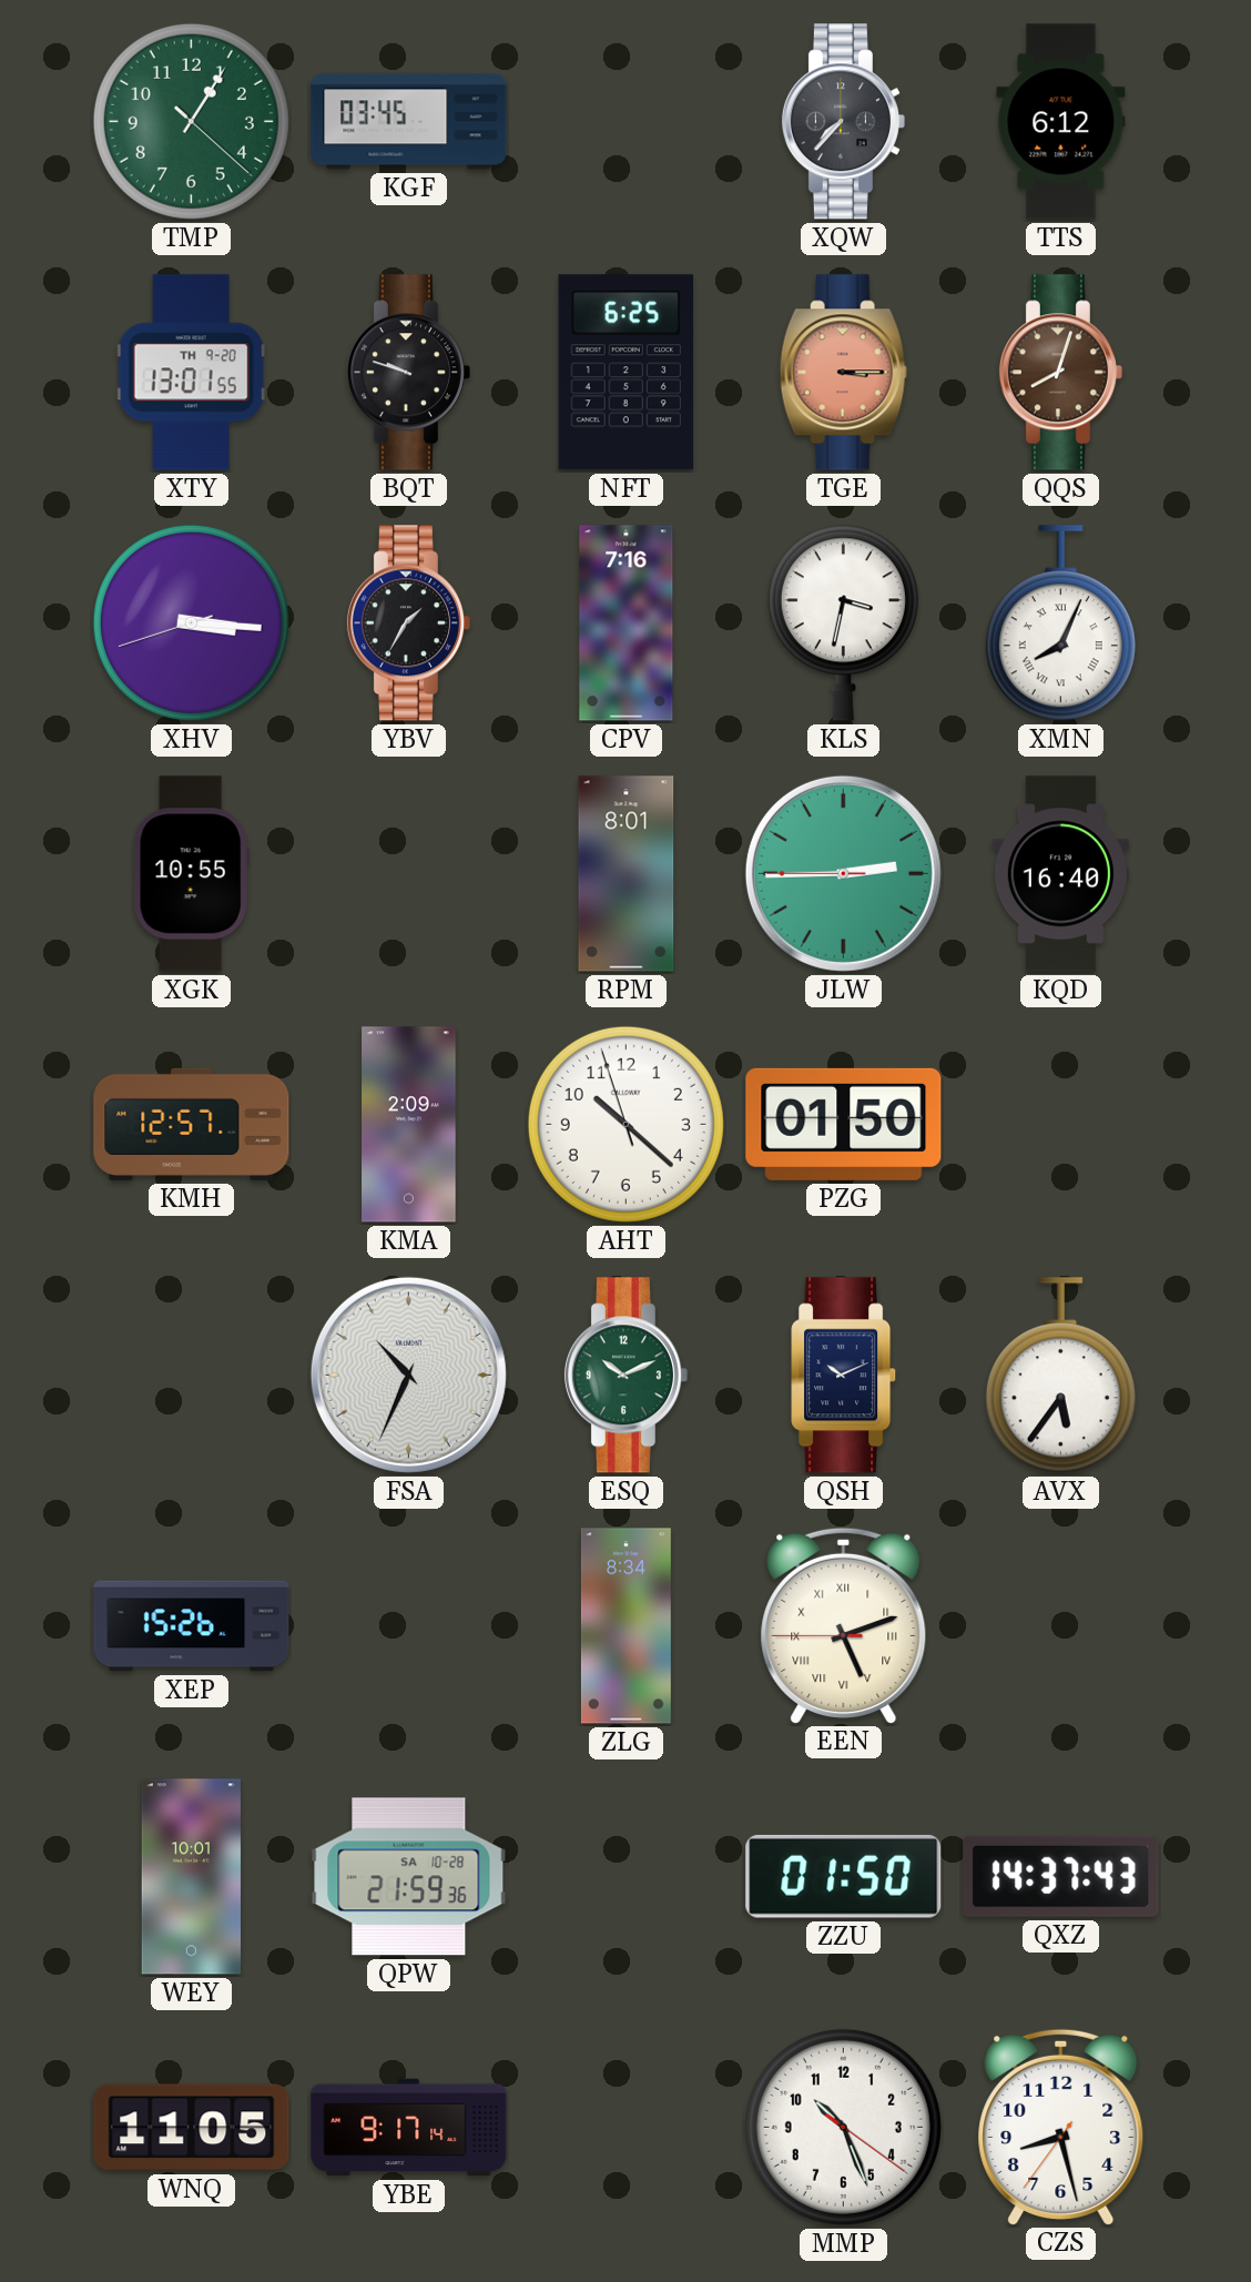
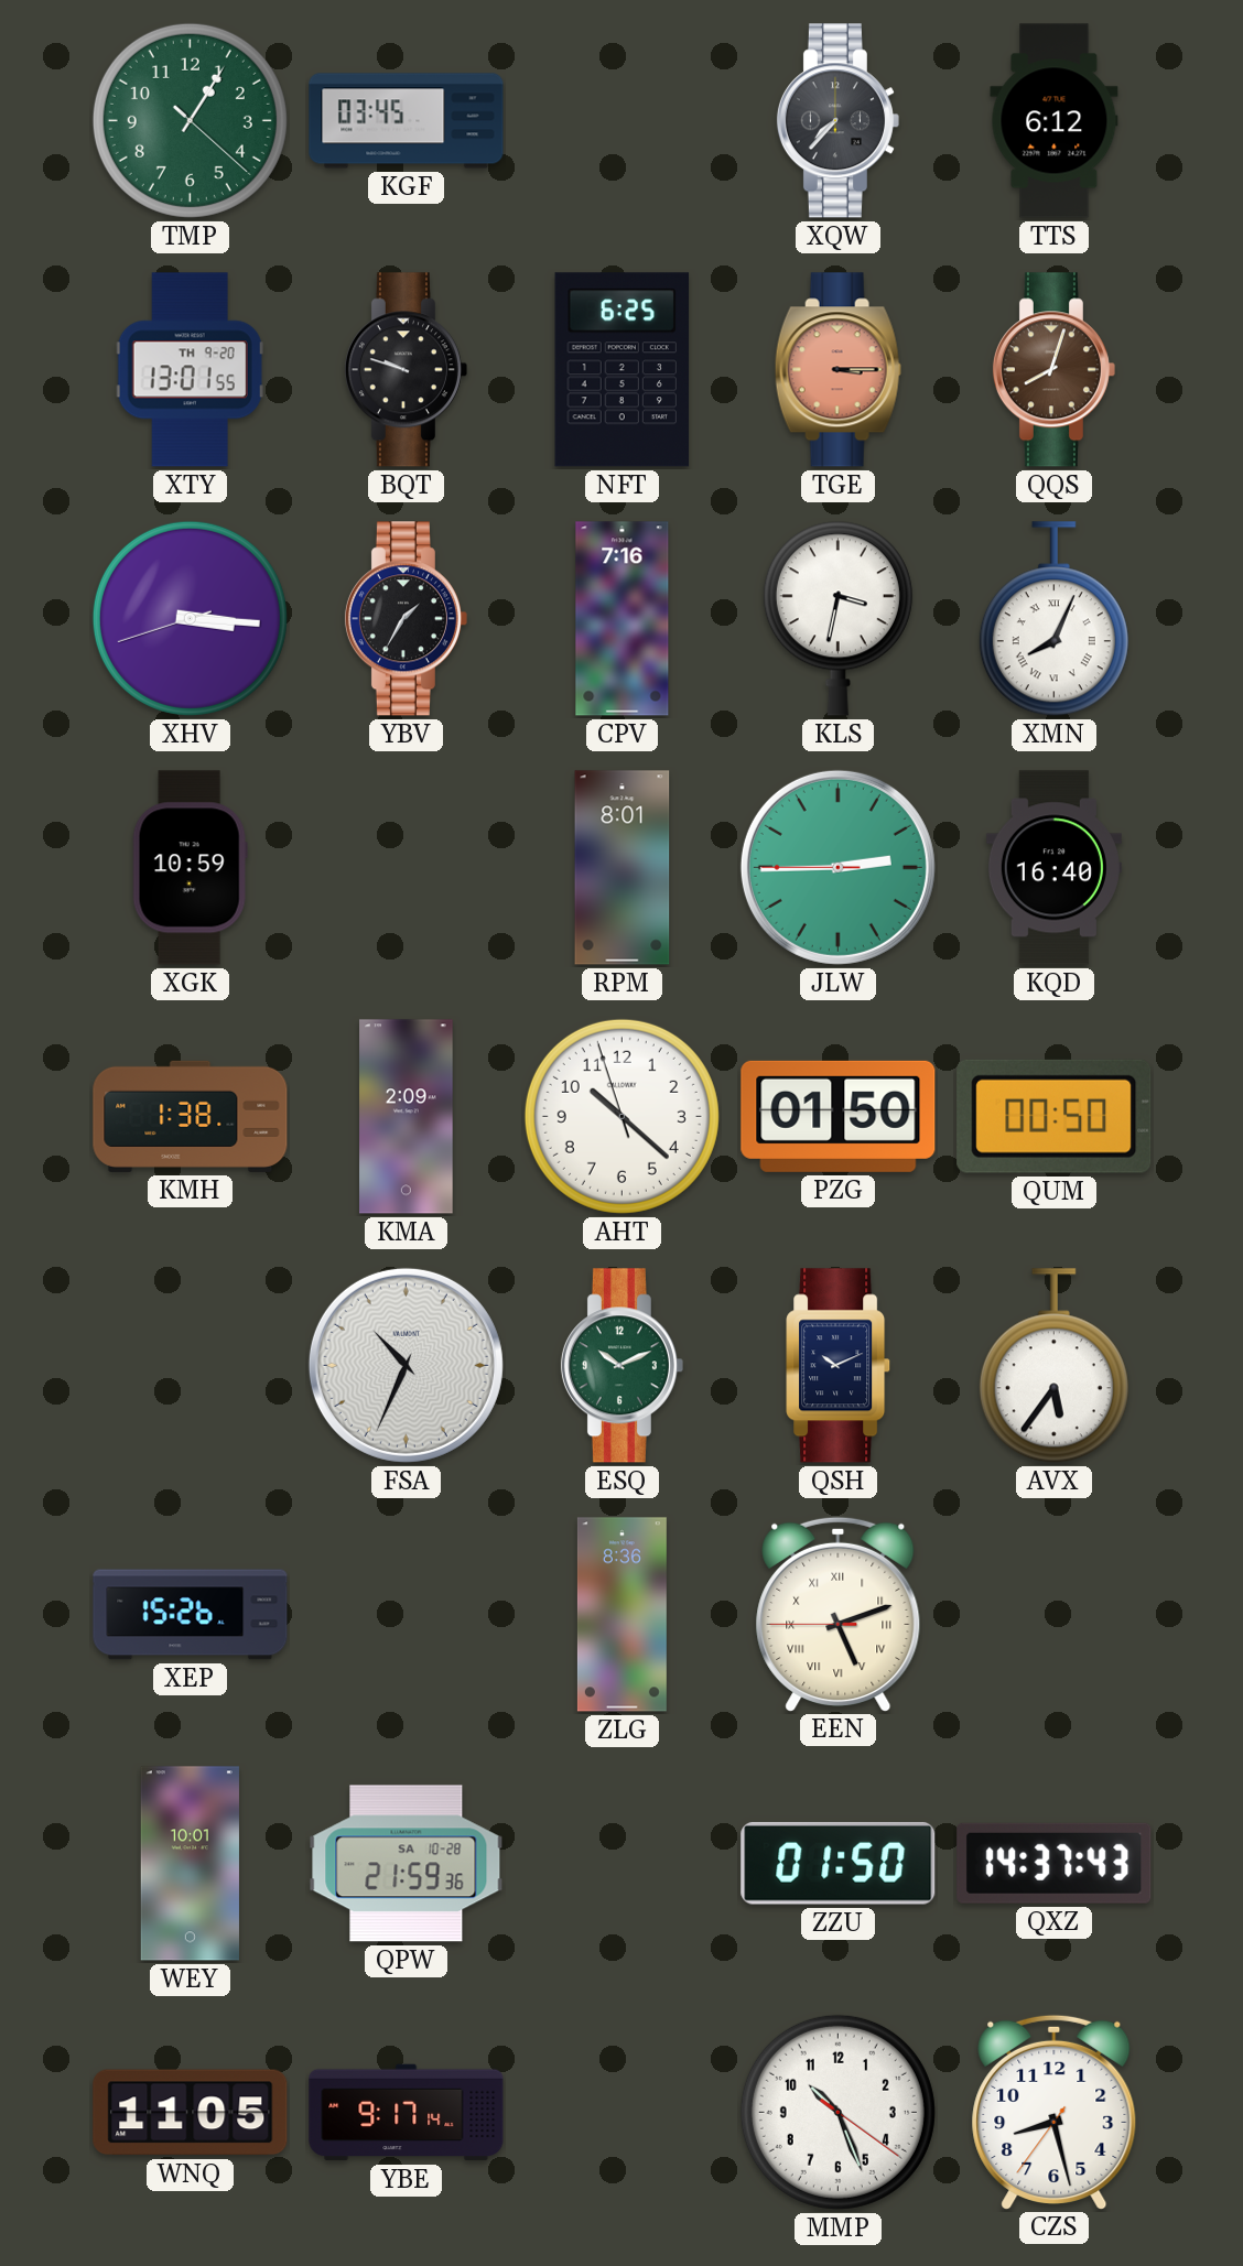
XGK: 10:55 -> 10:59 (190, 868)
KMH: 12:57 -> 1:38 (191, 1116)
QUM: none -> 00:50 (1055, 1116)
ZLG: 8:34 -> 8:36 (622, 1615)
